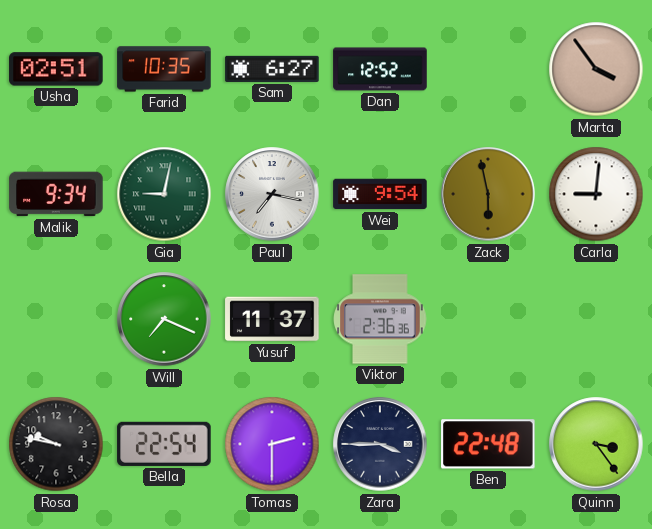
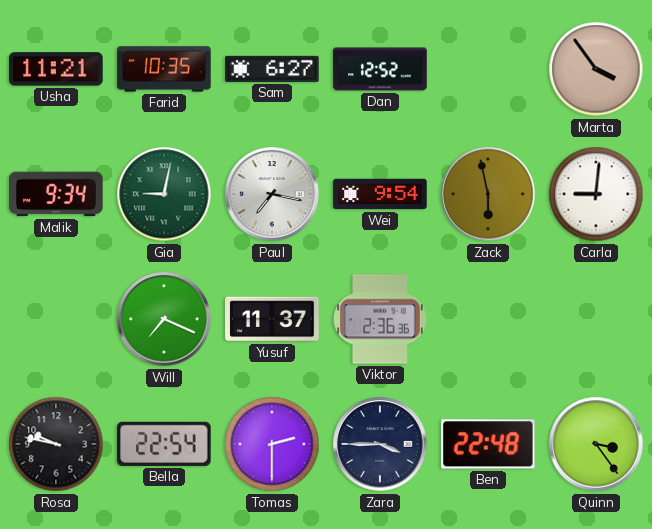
Usha: 02:51 -> 11:21 (56, 69)
